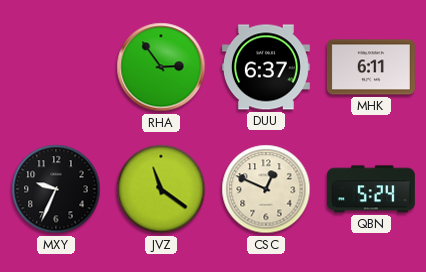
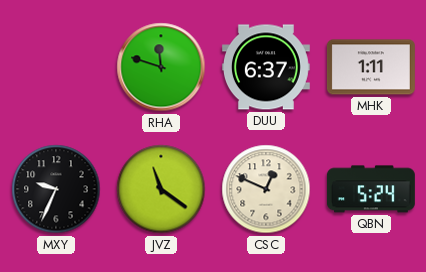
RHA: 2:54 -> 11:48 (161, 67)
MHK: 6:11 -> 1:11 (371, 67)
